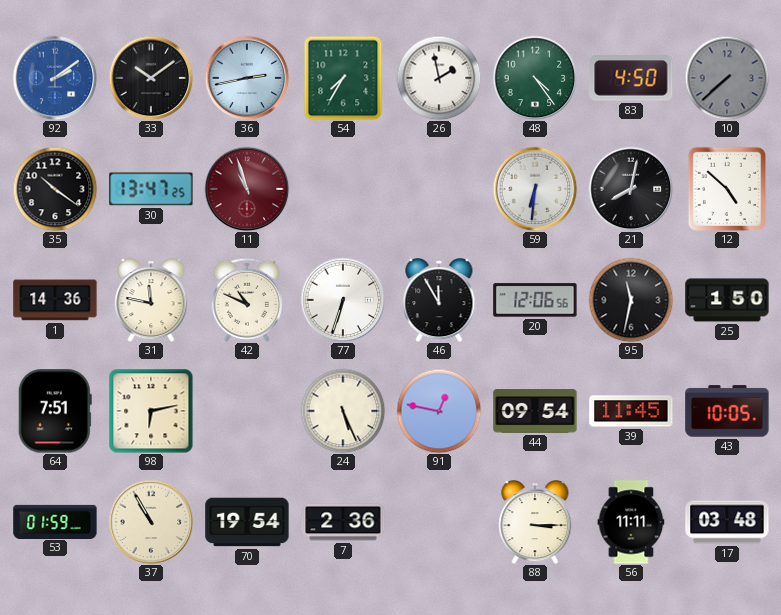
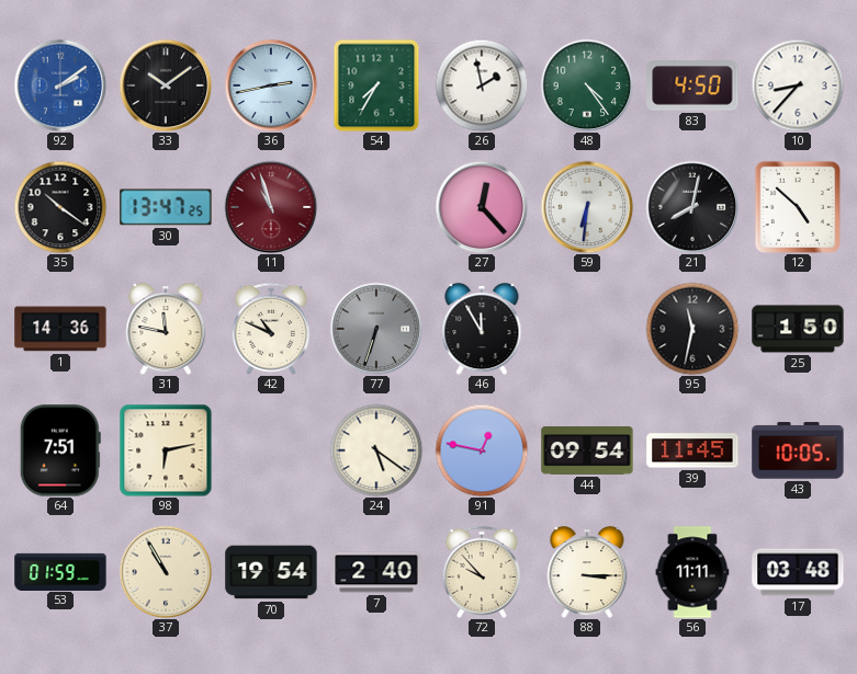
10: 7:38 -> 8:37 (798, 85)
10 dial: grey -> white (798, 85)
27: none -> 12:23 (482, 207)
77 dial: white -> grey (376, 329)
20: 12:06 -> none (535, 300)
24: 5:26 -> 5:21 (376, 450)
7: 2:36 -> 2:40 (376, 572)
72: none -> 9:53 (482, 572)
